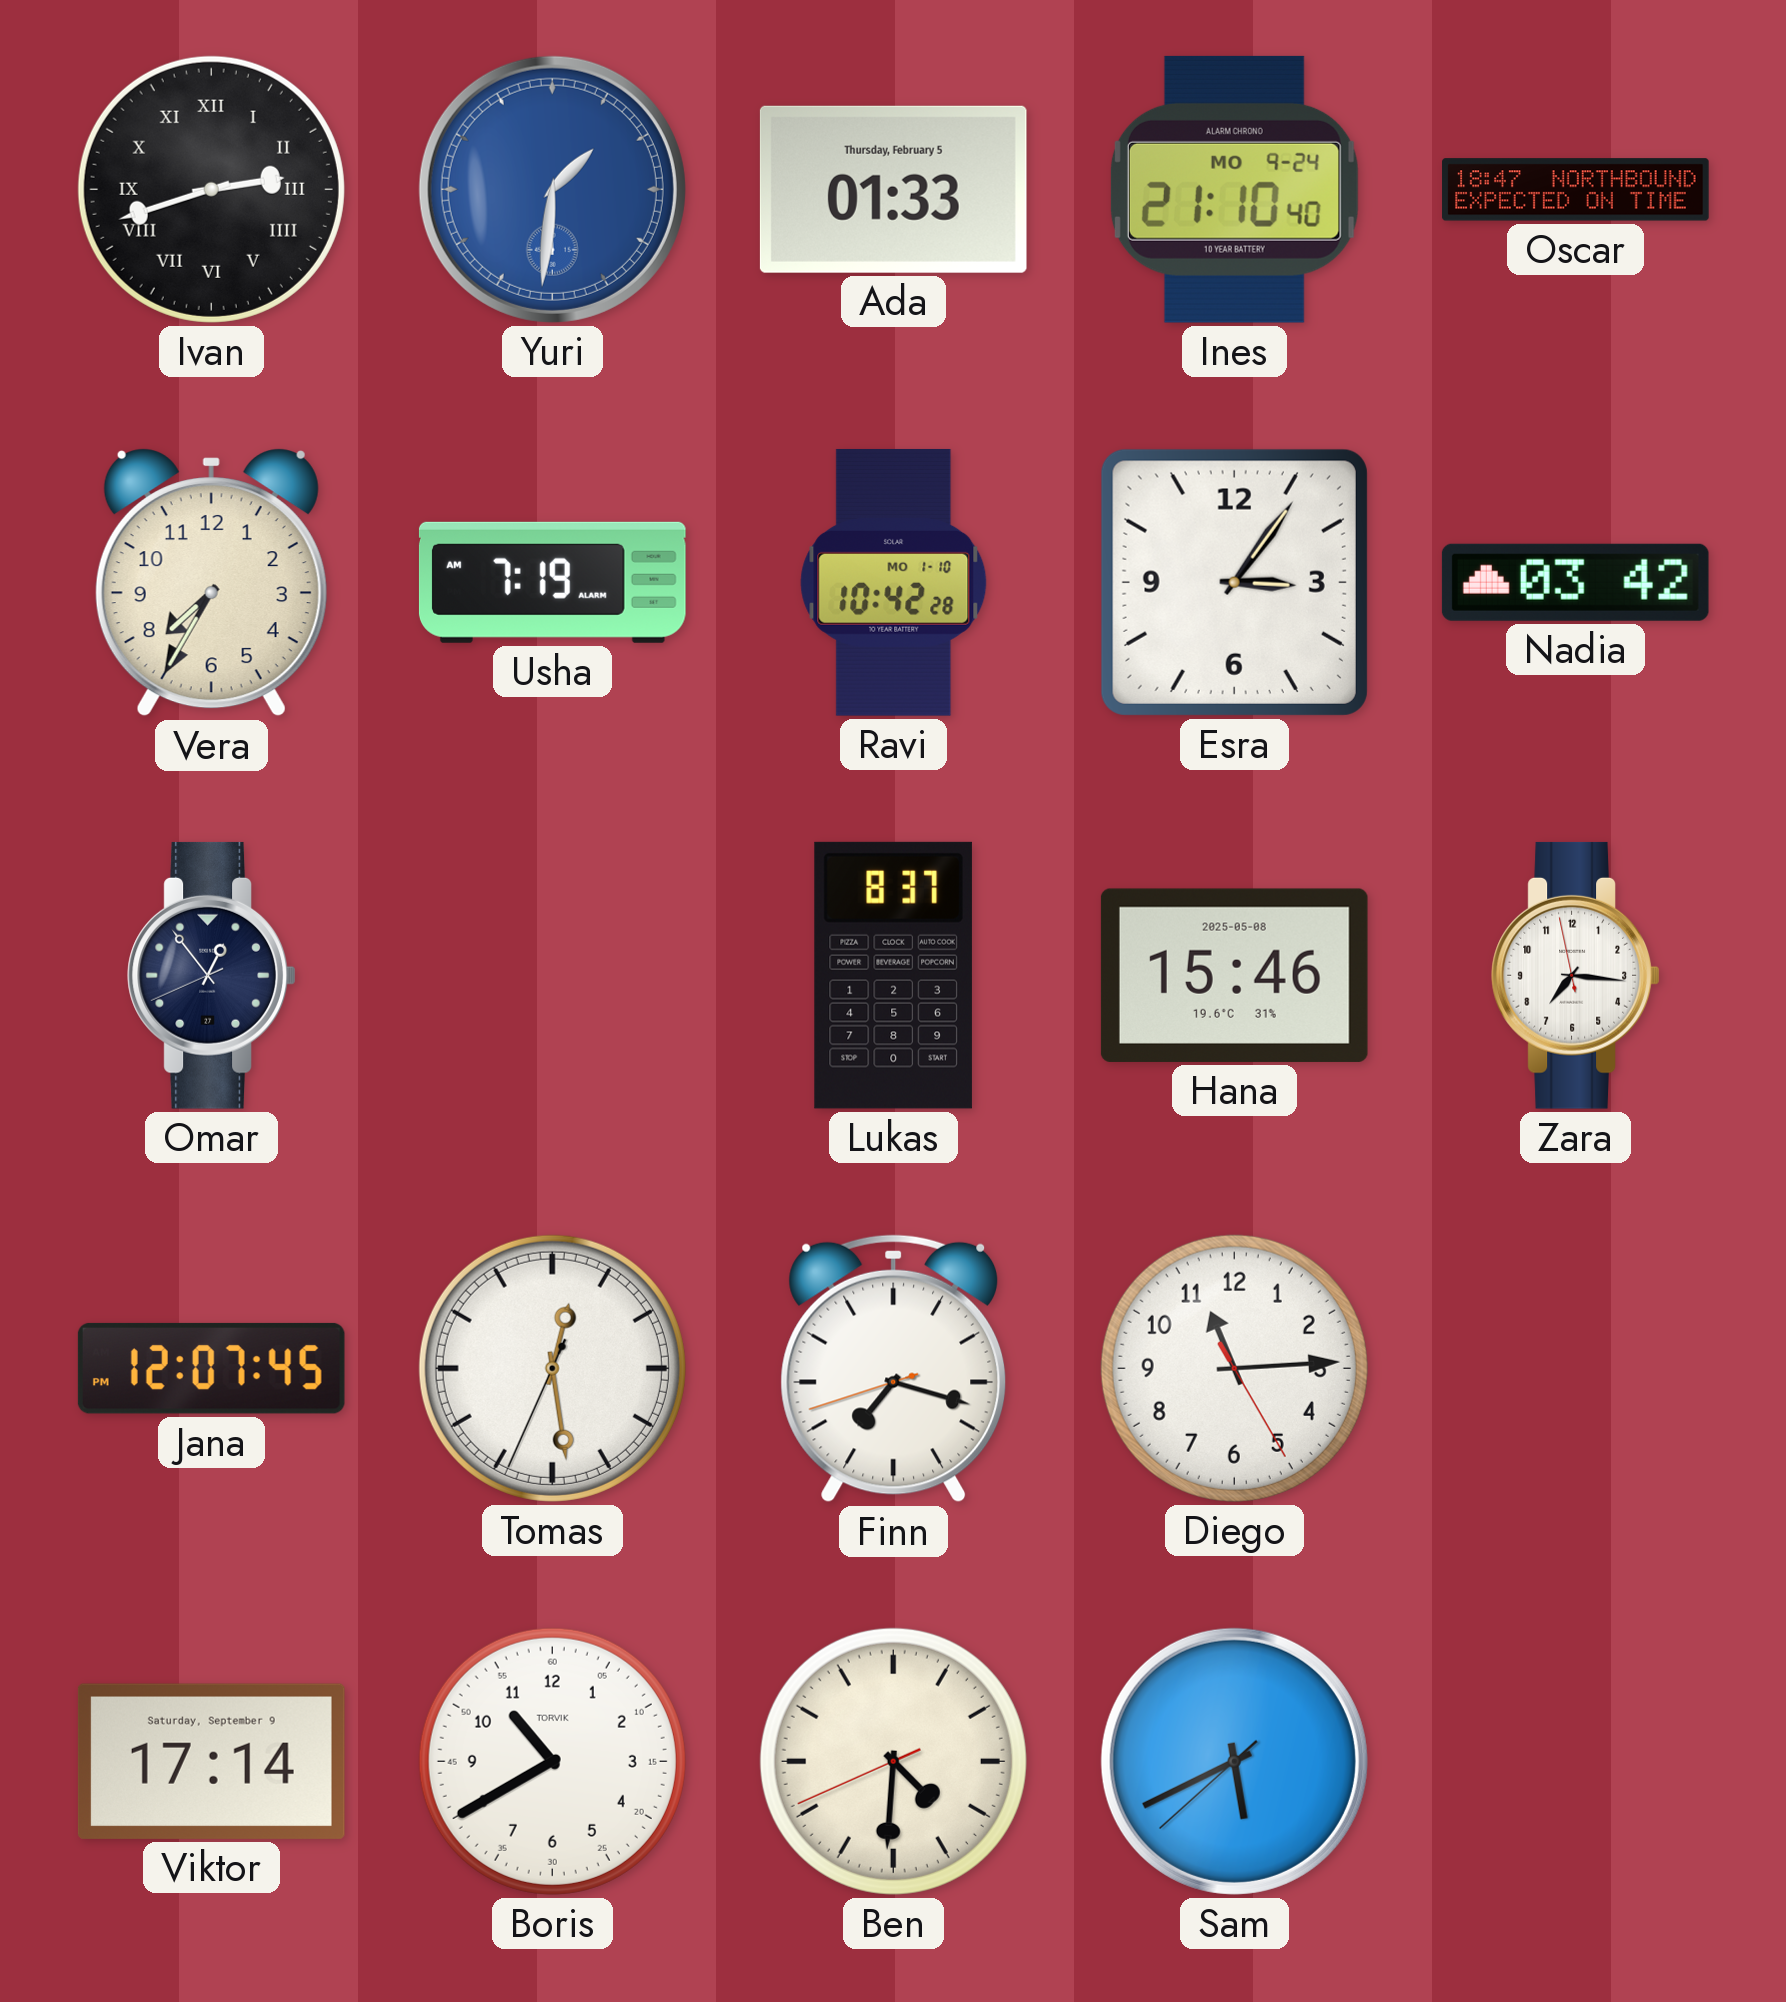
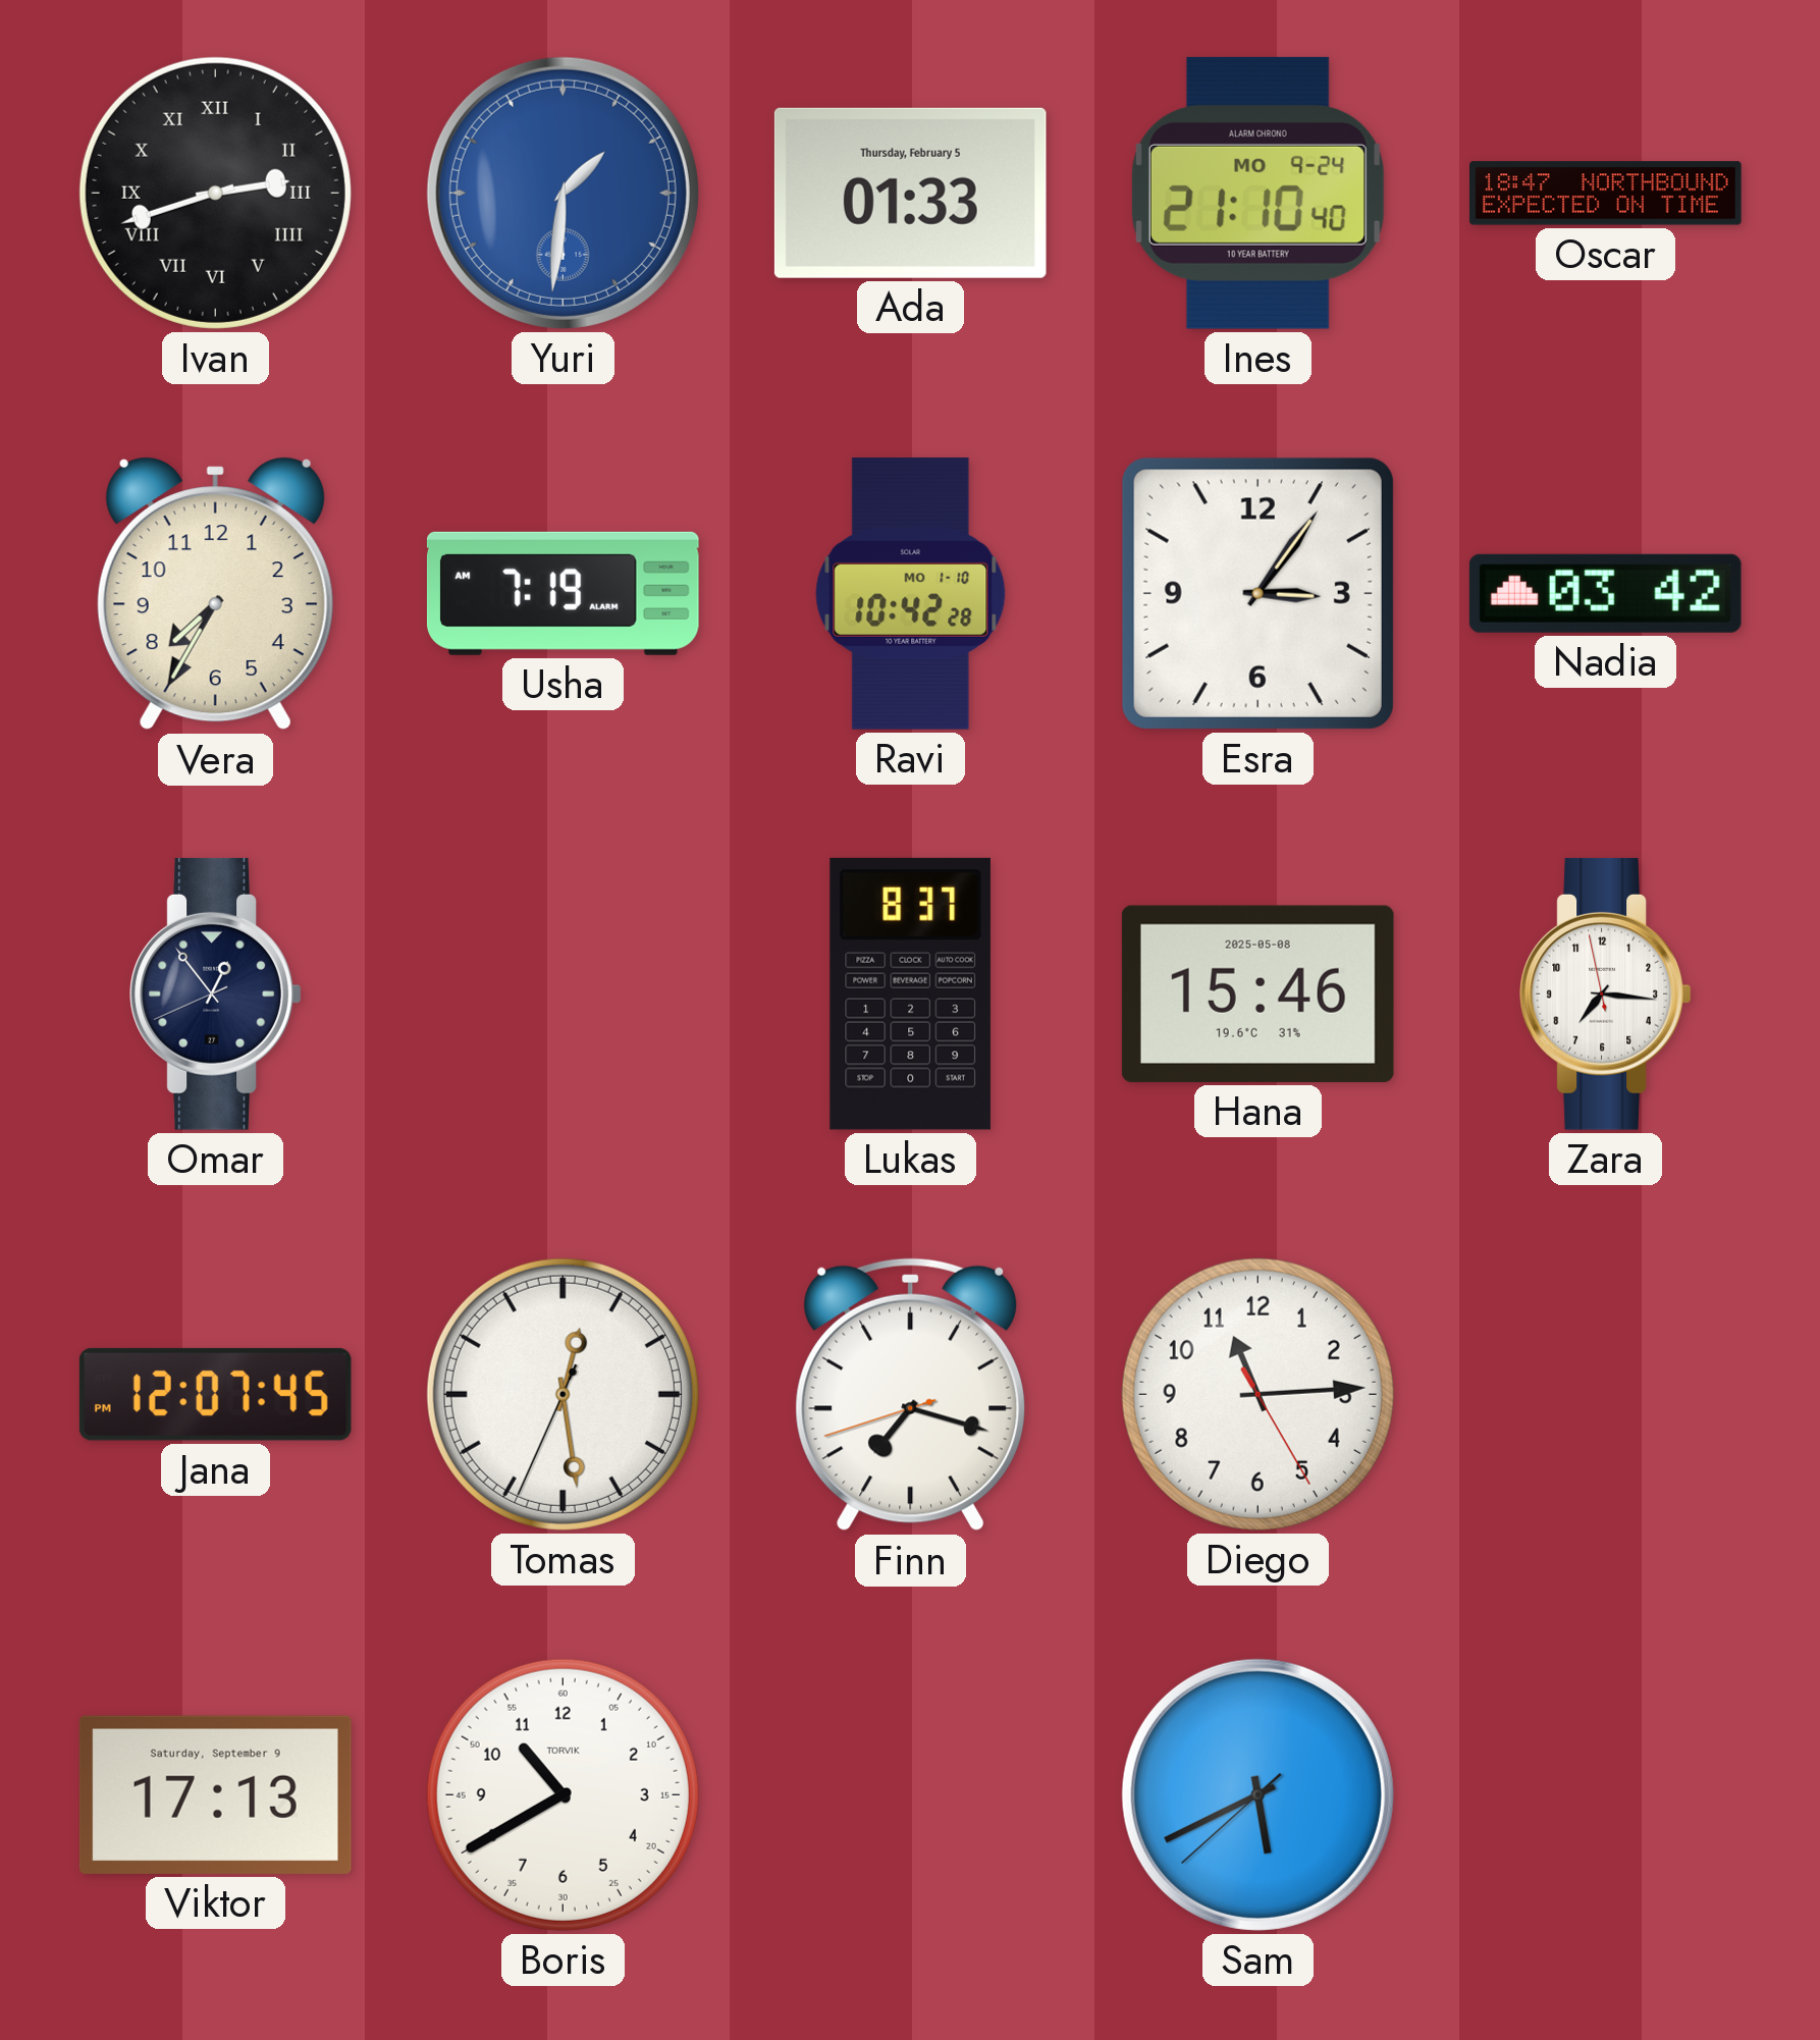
Viktor: 17:14 -> 17:13 (215, 1794)
Ben: 4:30 -> none (893, 1761)
